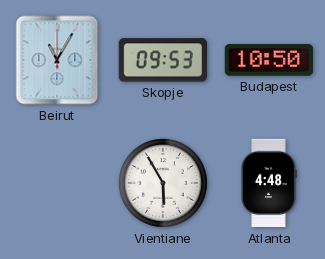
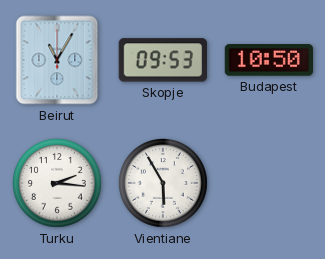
Turku: none -> 2:16 (57, 183)
Atlanta: 4:48 -> none (269, 183)
